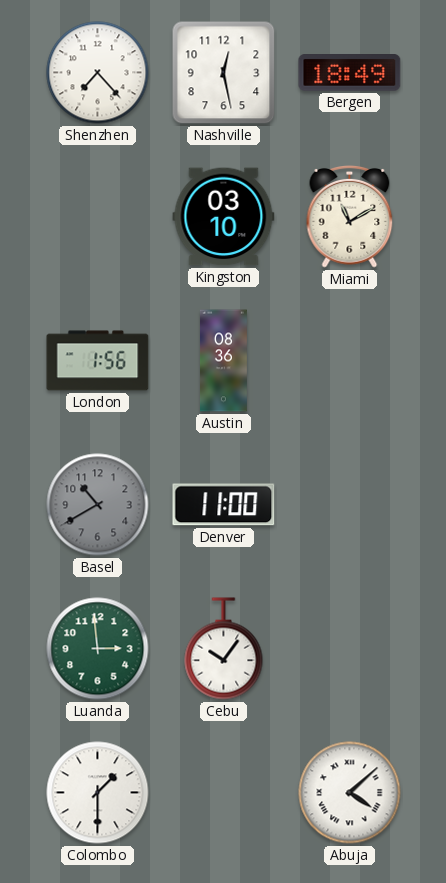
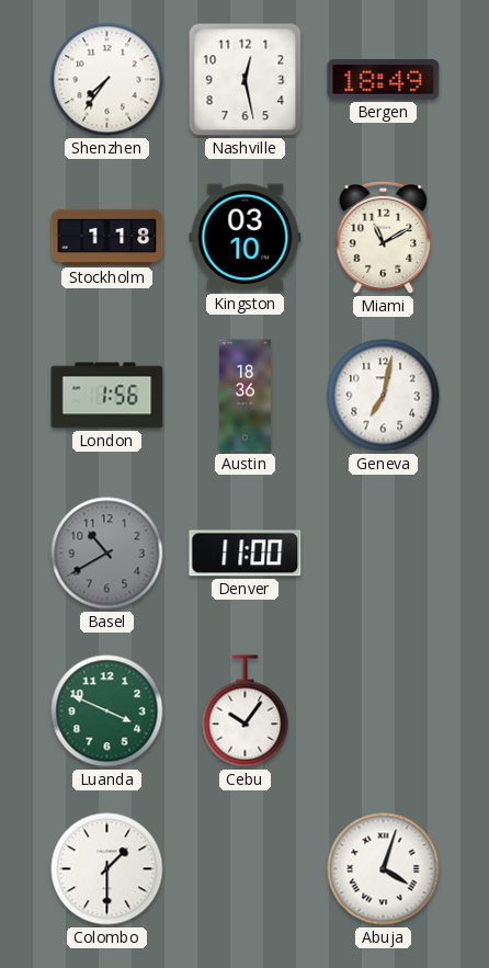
Shenzhen: 7:23 -> 7:36 (107, 80)
Stockholm: none -> 1:18 (107, 237)
Austin: 08:36 -> 18:36 (244, 396)
Geneva: none -> 7:02 (384, 396)
Luanda: 2:59 -> 3:49 (107, 711)
Abuja: 4:08 -> 4:03 (384, 869)
